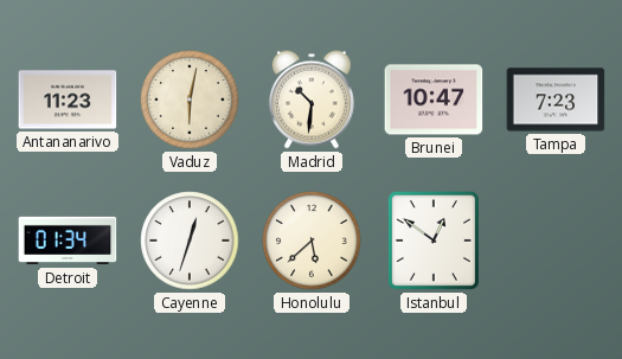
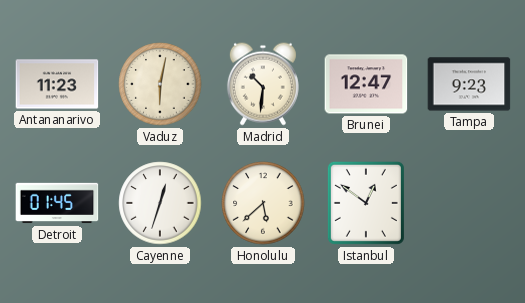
Brunei: 10:47 -> 12:47 (366, 84)
Tampa: 7:23 -> 9:23 (469, 84)
Detroit: 01:34 -> 01:45 (57, 203)
